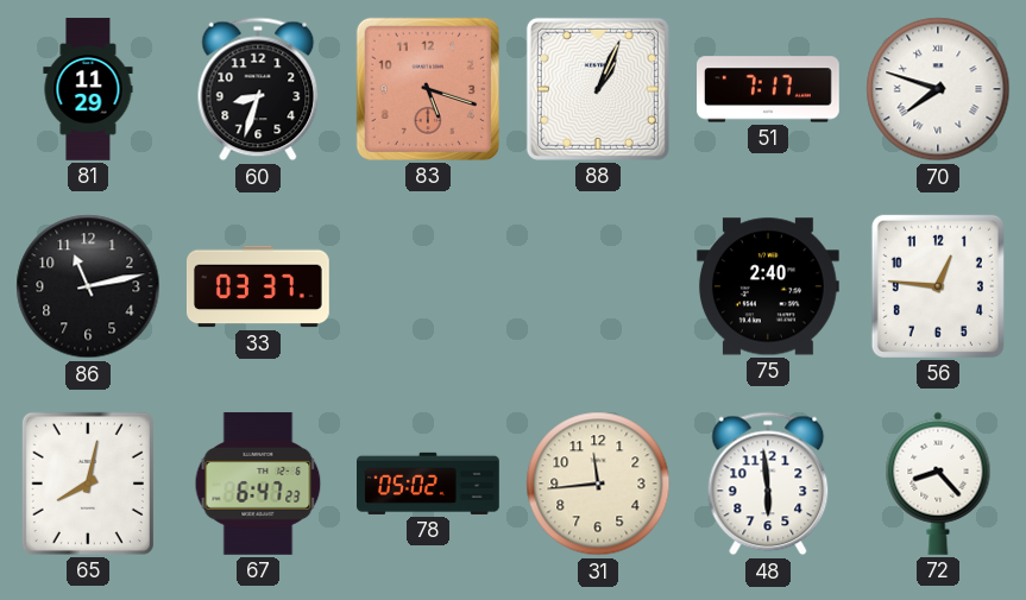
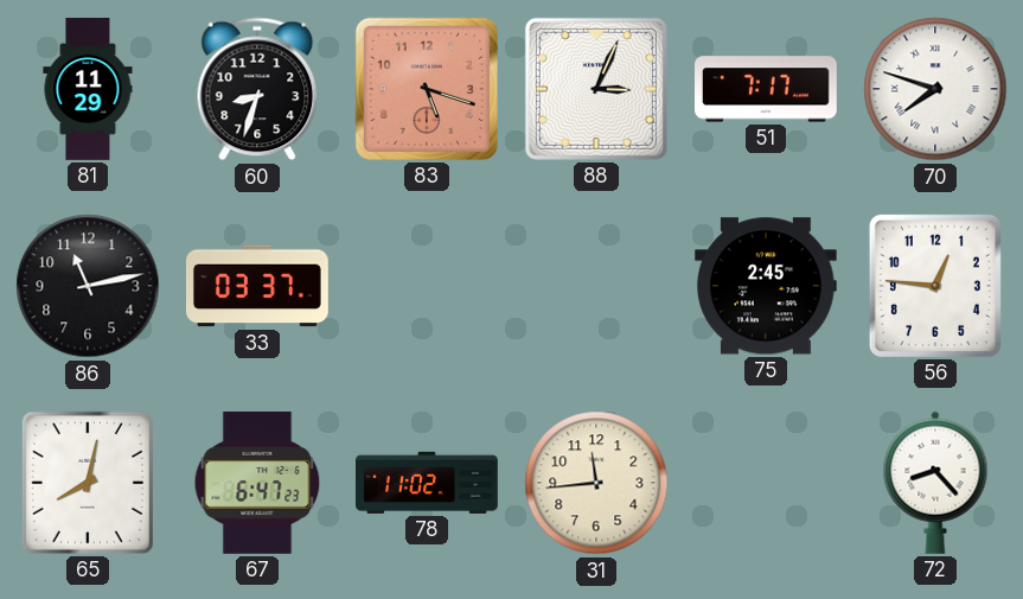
88: 1:04 -> 3:04 (596, 89)
75: 2:40 -> 2:45 (766, 286)
78: 05:02 -> 11:02 (428, 483)
48: 5:59 -> none (768, 484)
